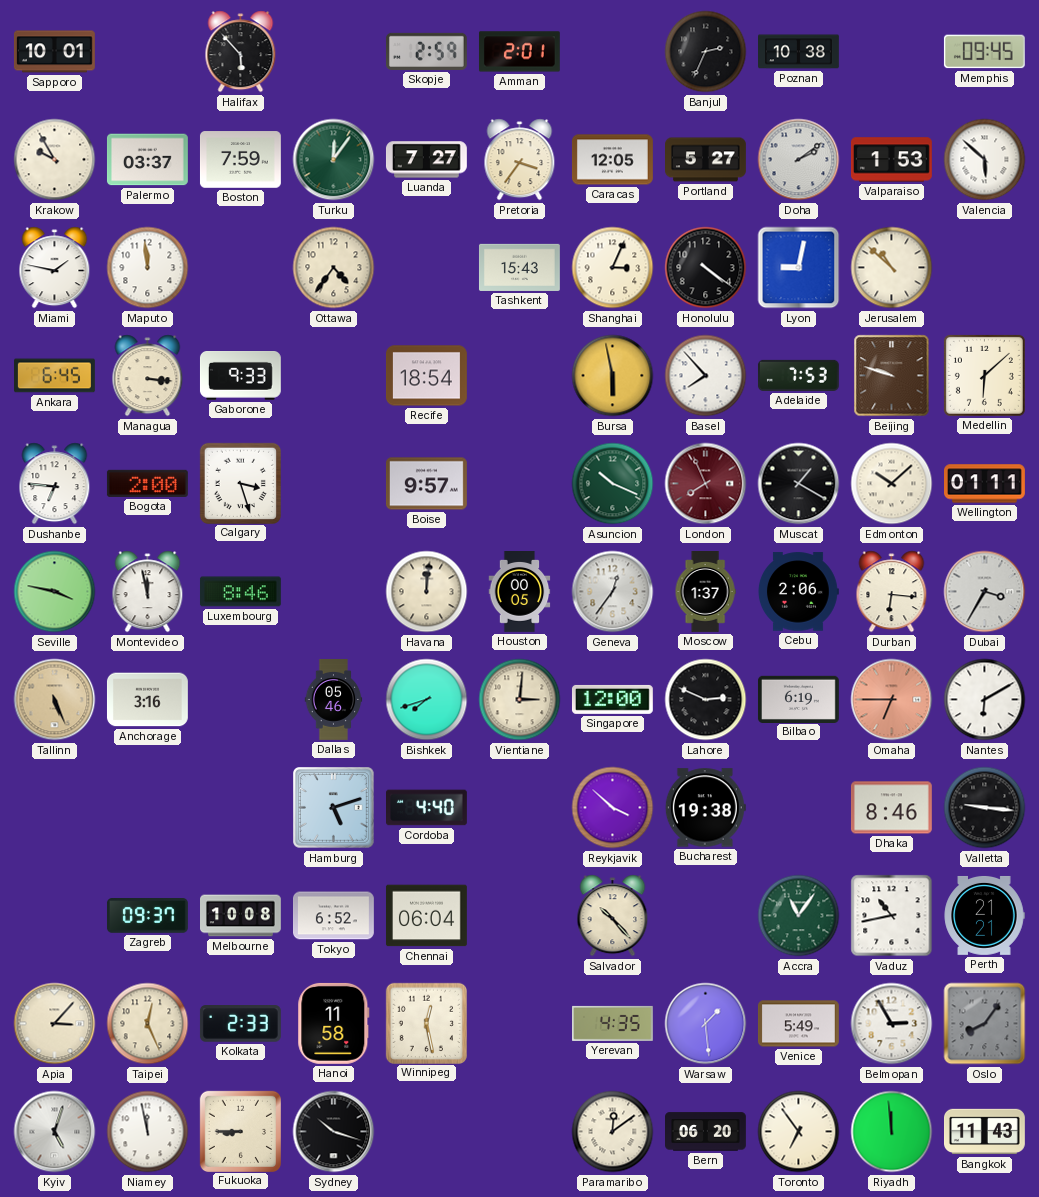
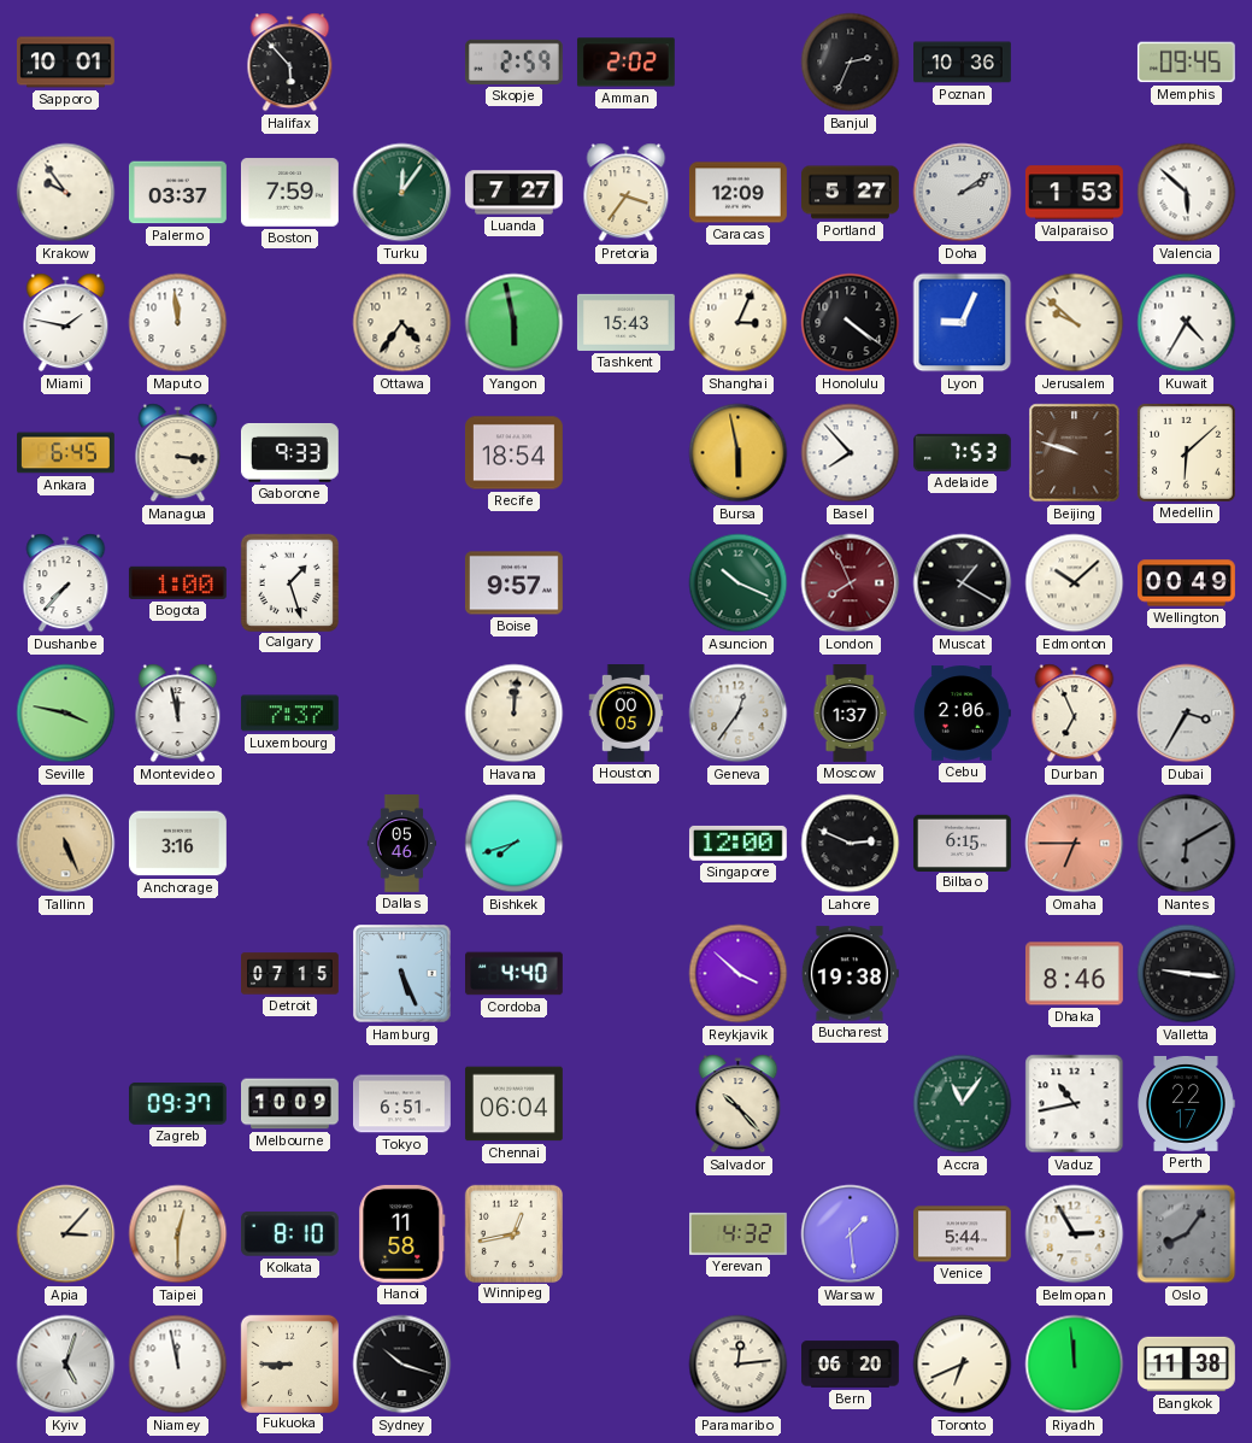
Amman: 2:01 -> 2:02 (625, 63)
Poznan: 10:38 -> 10:36 (963, 63)
Krakow: 9:55 -> 9:54 (66, 193)
Caracas: 12:05 -> 12:09 (737, 193)
Yangon: none -> 5:58 (515, 323)
Lyon: 9:02 -> 9:04 (963, 323)
Jerusalem: 10:52 -> 9:52 (1075, 323)
Kuwait: none -> 4:35 (1187, 323)
Dushanbe: 6:46 -> 7:37 (66, 583)
Bogota: 2:00 -> 1:00 (177, 582)
Calgary: 3:27 -> 1:27 (289, 582)
Wellington: 01:11 -> 00:49 (1187, 583)
Luxembourg: 8:46 -> 7:37 (289, 714)
Durban: 6:16 -> 6:56 (1075, 714)
Vientiane: 3:01 -> none (520, 700)
Bilbao: 6:19 -> 6:15 (962, 843)
Nantes dial: white -> grey (1187, 844)
Detroit: none -> 07:15 (290, 974)
Hamburg: 5:12 -> 5:26 (402, 974)
Melbourne: 10:08 -> 10:09 (290, 1104)
Tokyo: 6:52 -> 6:51 (402, 1104)
Perth: 21:21 -> 22:17 (1186, 1103)
Taipei: 12:26 -> 12:30 (178, 1234)
Kolkata: 2:33 -> 8:10 (289, 1234)
Winnipeg: 12:28 -> 12:43 (513, 1233)
Yerevan: 4:35 -> 4:32 (739, 1233)
Venice: 5:49 -> 5:44 (963, 1234)
Paramaribo: 12:09 -> 12:14 (739, 1365)
Toronto: 6:54 -> 6:41 (963, 1365)
Bangkok: 11:43 -> 11:38 (1187, 1365)
